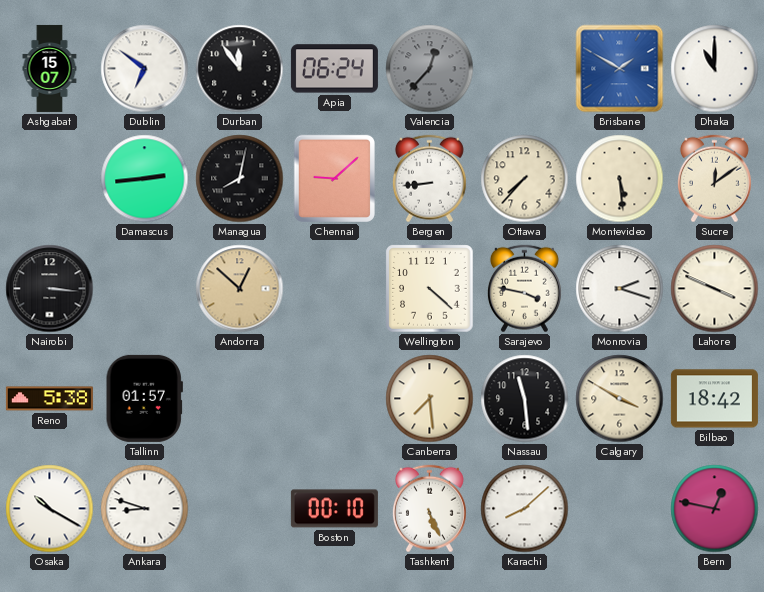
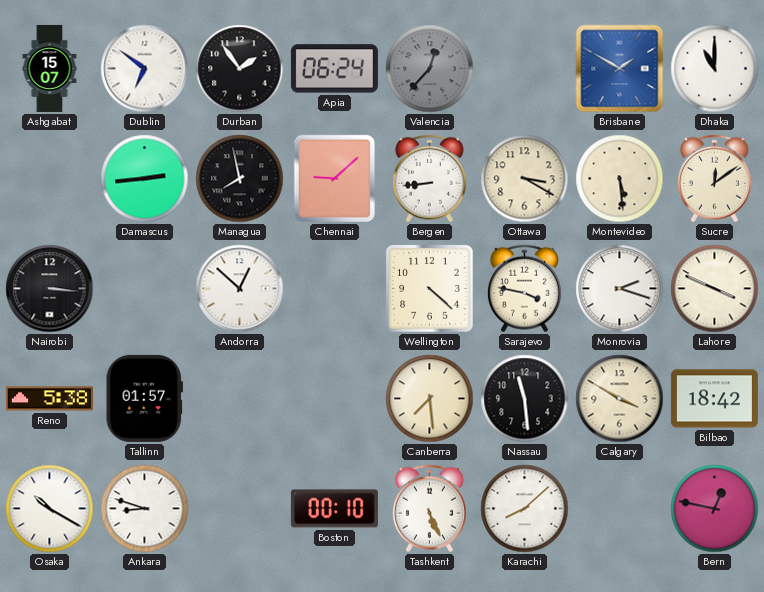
Durban: 11:54 -> 1:54 (240, 69)
Managua: 8:02 -> 7:58 (240, 179)
Ottawa: 7:37 -> 3:20 (525, 179)
Andorra dial: champagne -> white (240, 289)
